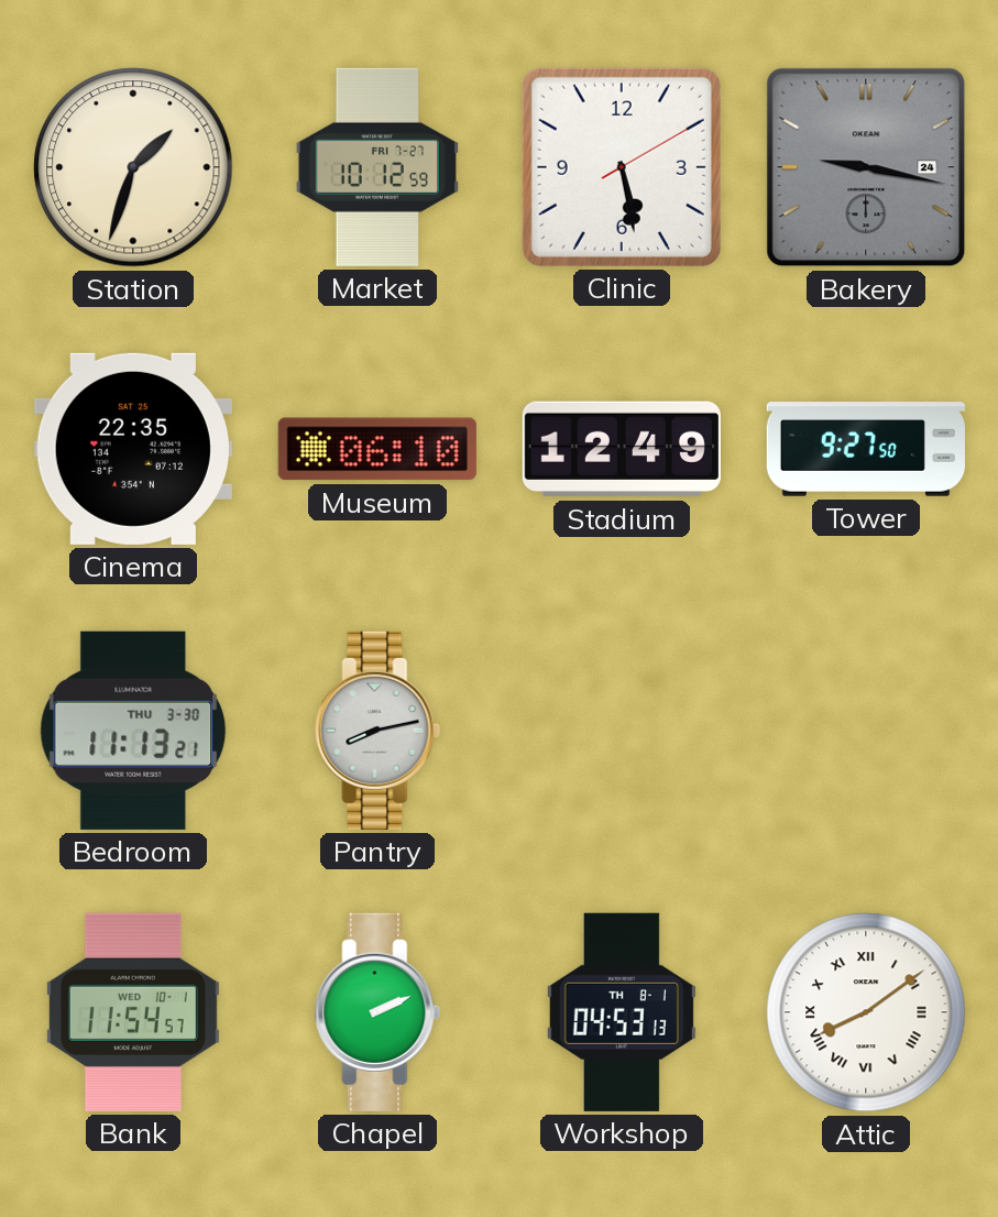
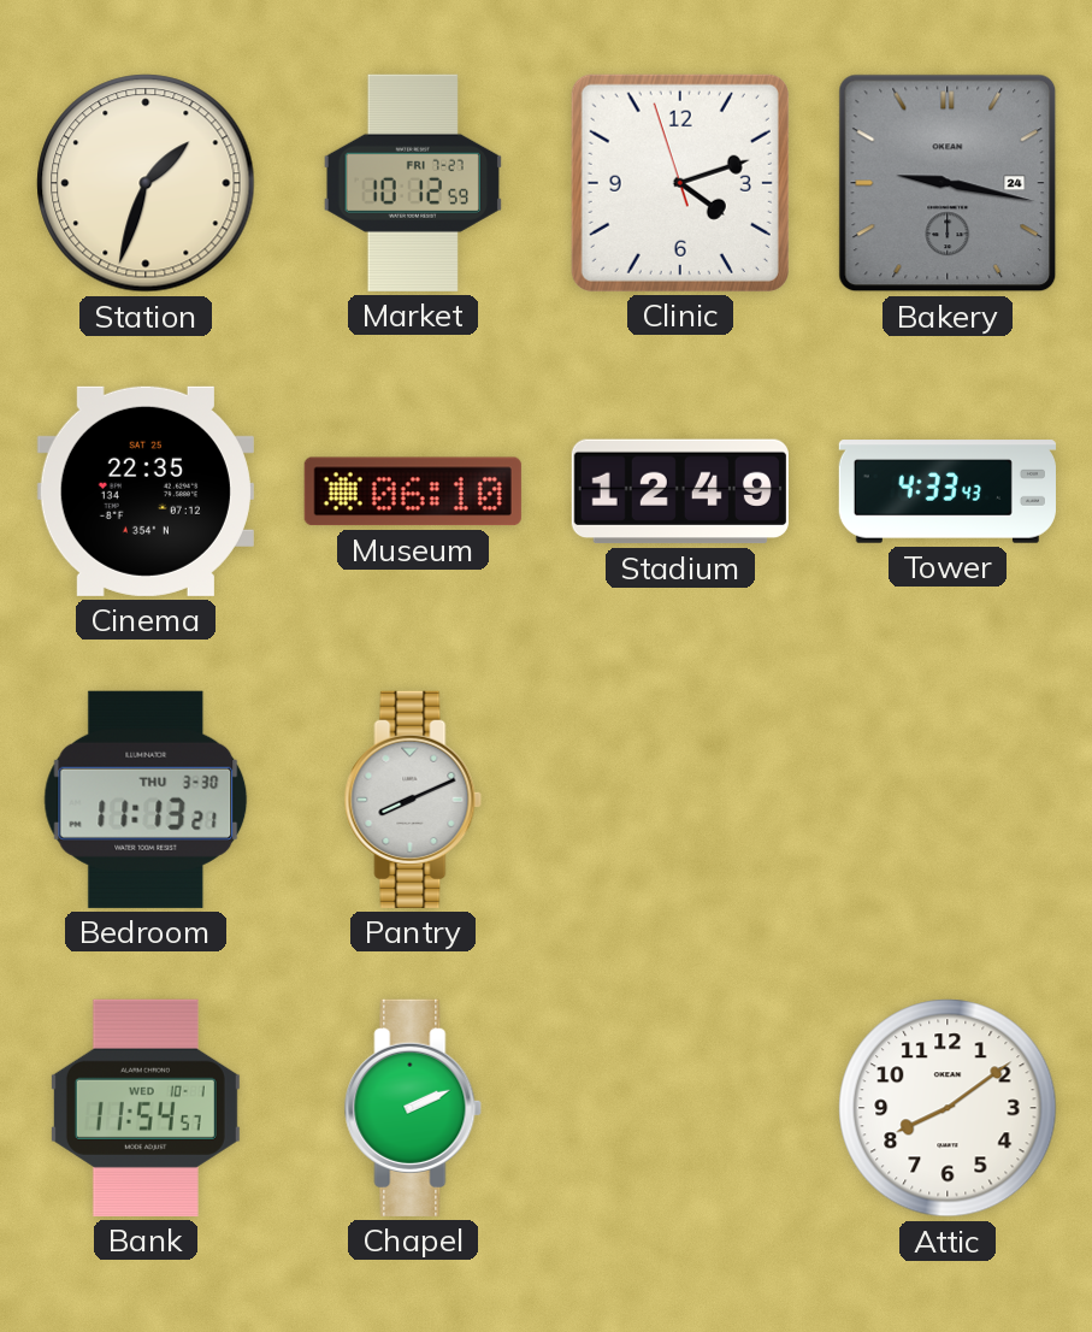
Clinic: 5:28 -> 4:11 (680, 183)
Tower: 9:27 -> 4:33 (948, 491)
Pantry: 8:13 -> 8:11 (413, 800)
Workshop: 04:53 -> none (622, 1012)
Attic numerals: Roman -> Arabic (948, 1108)
